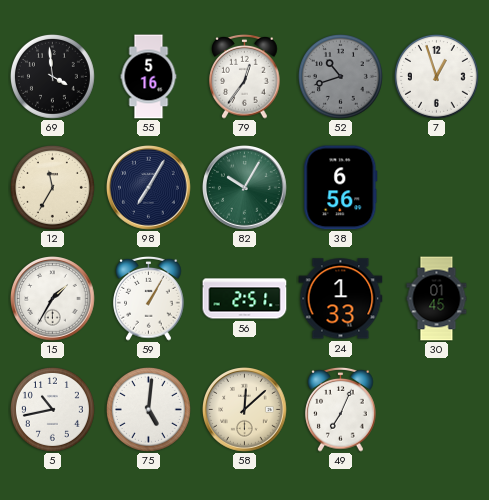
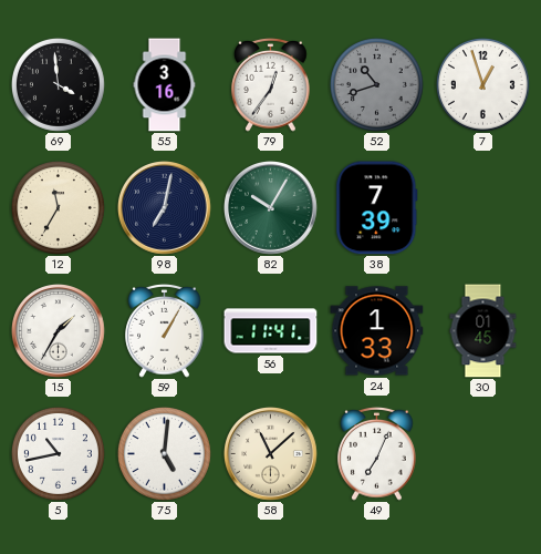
55: 5:16 -> 3:16 (165, 85)
98: 7:05 -> 7:02 (165, 208)
38: 6:56 -> 7:39 (377, 208)
56: 2:51 -> 11:41 (271, 331)
58: 12:08 -> 11:08 (271, 454)
